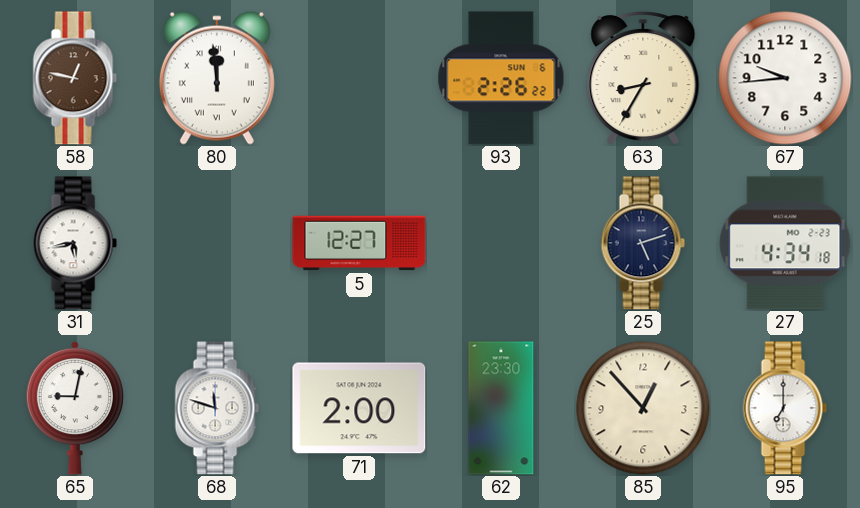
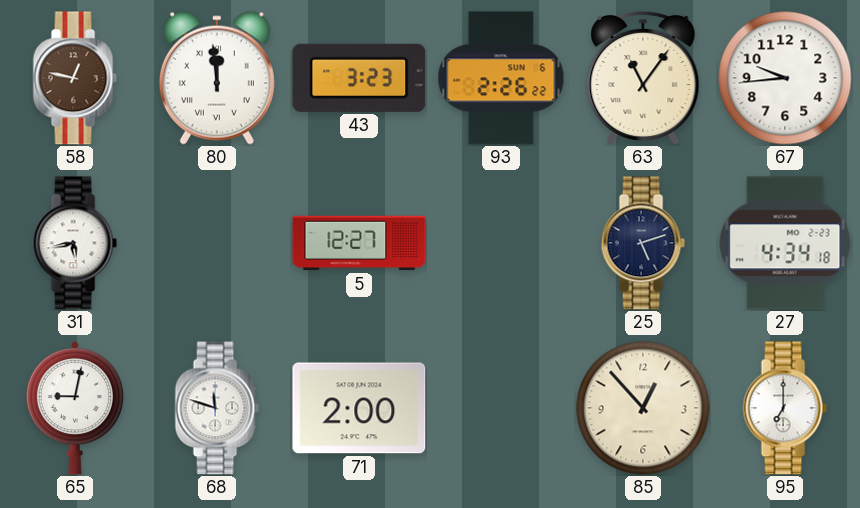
43: none -> 3:23 (359, 78)
63: 8:35 -> 11:06 (643, 79)
62: 23:30 -> none (501, 408)
